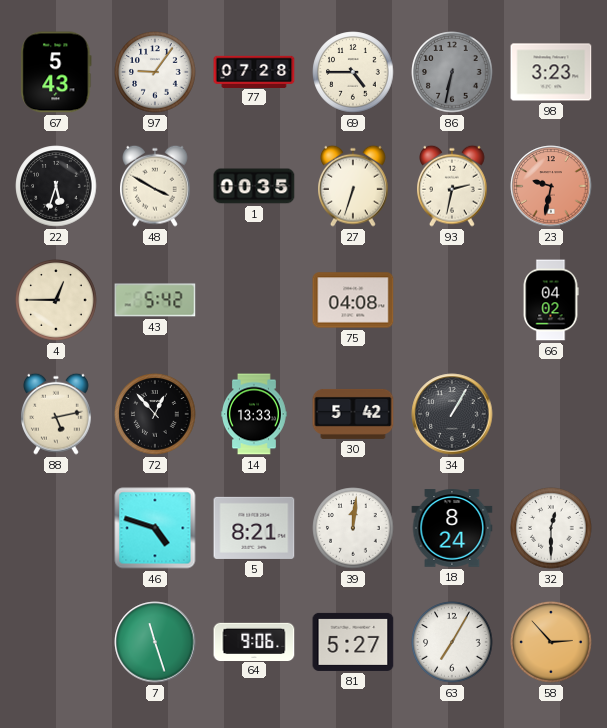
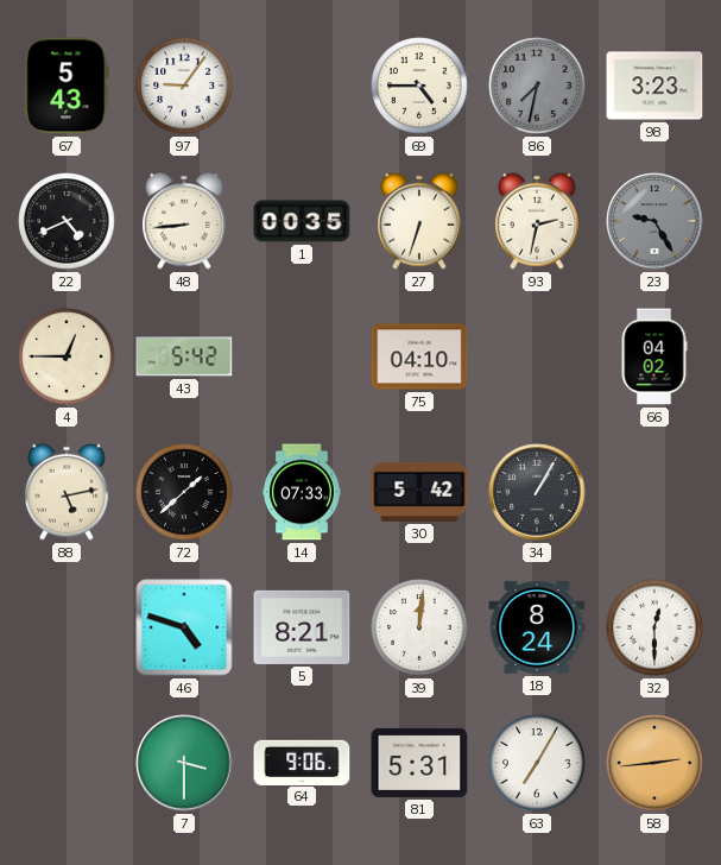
77: 07:28 -> none (254, 71)
86: 6:32 -> 7:32 (537, 86)
22: 5:33 -> 4:41 (67, 221)
48: 3:50 -> 8:44 (185, 221)
23: 9:32 -> 9:25 (654, 221)
23 dial: salmon -> grey (654, 221)
75: 04:08 -> 04:10 (419, 356)
72: 12:53 -> 1:38 (184, 492)
14: 13:33 -> 07:33 (303, 492)
7: 11:27 -> 3:30 (184, 763)
81: 5:27 -> 5:31 (419, 763)
58: 2:53 -> 2:44 (654, 763)
